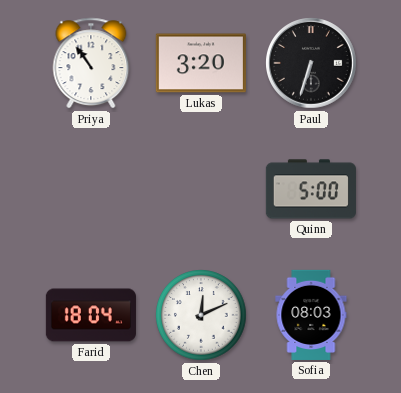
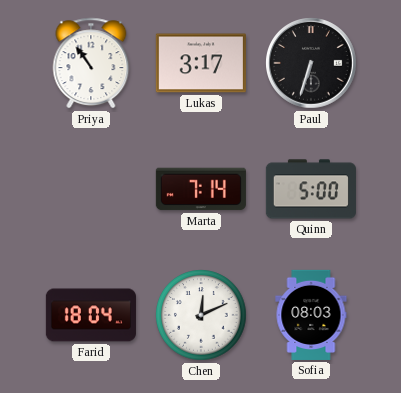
Lukas: 3:20 -> 3:17 (201, 63)
Marta: none -> 7:14 (201, 189)
